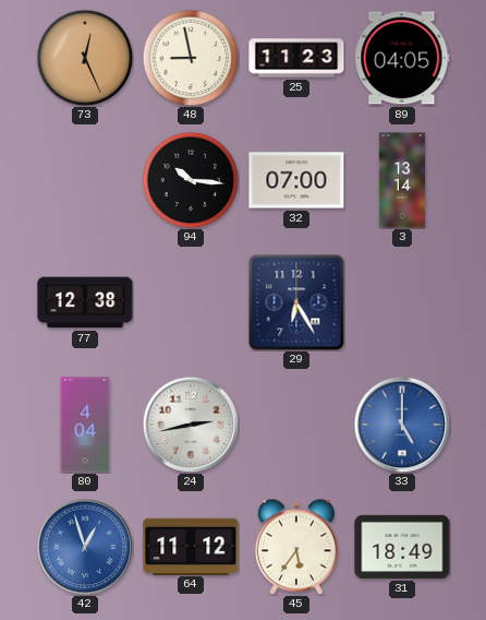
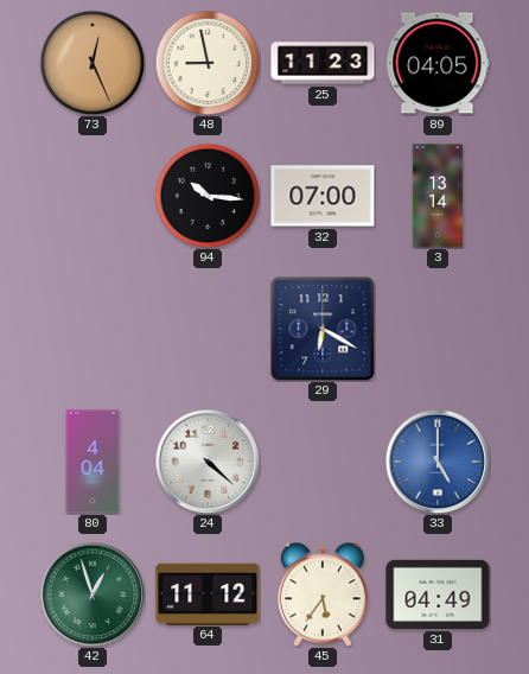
77: 12:38 -> none (85, 302)
29: 6:25 -> 6:20 (323, 329)
24: 2:43 -> 4:22 (208, 462)
42 dial: blue -> green (93, 594)
31: 18:49 -> 04:49 (438, 594)
